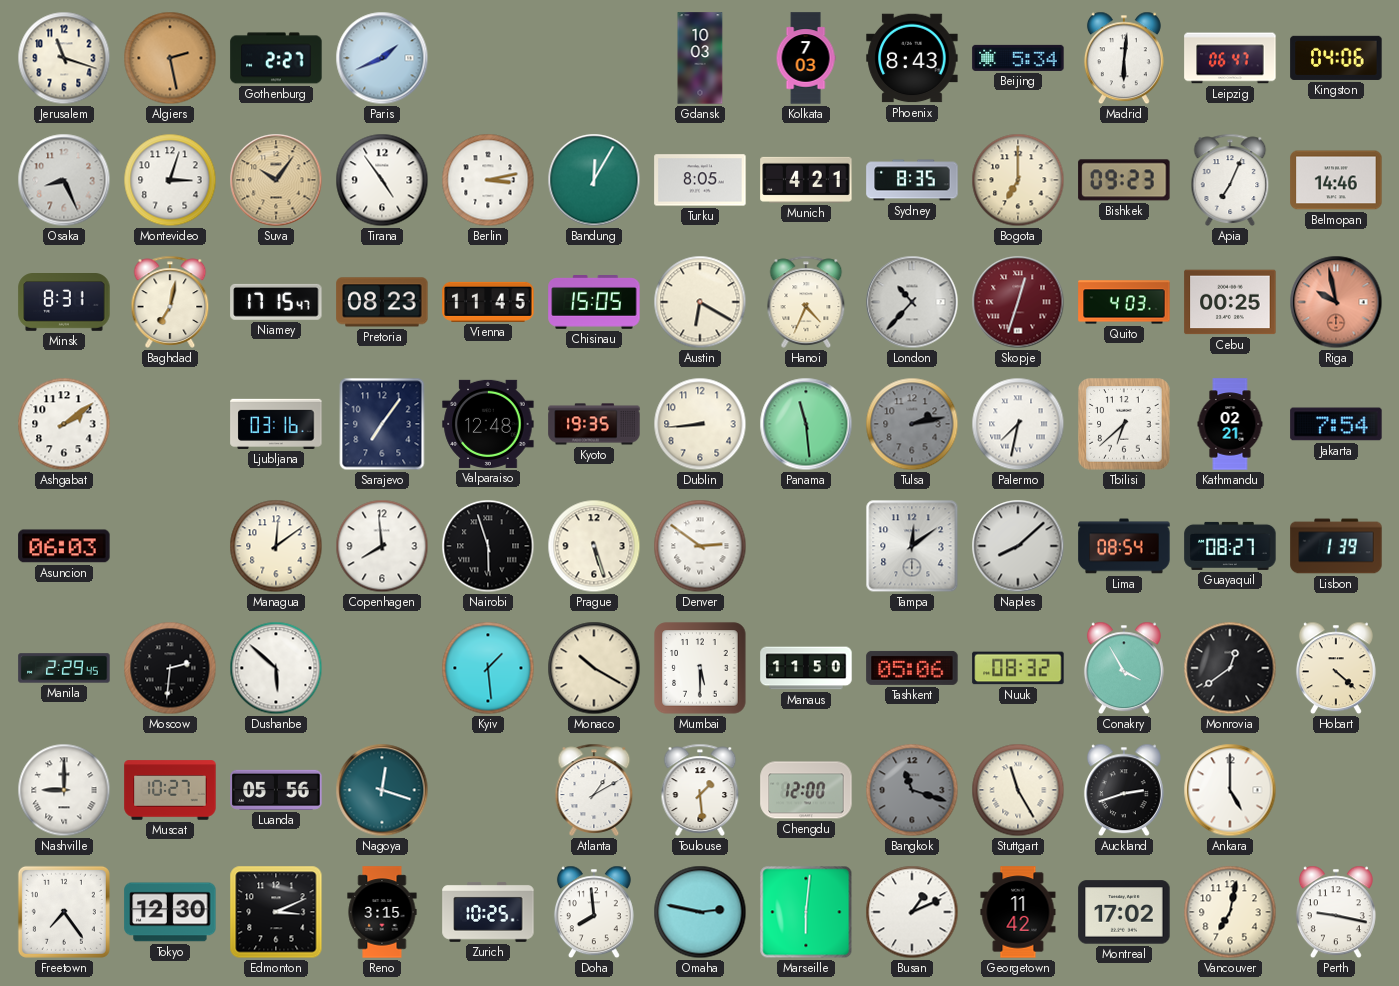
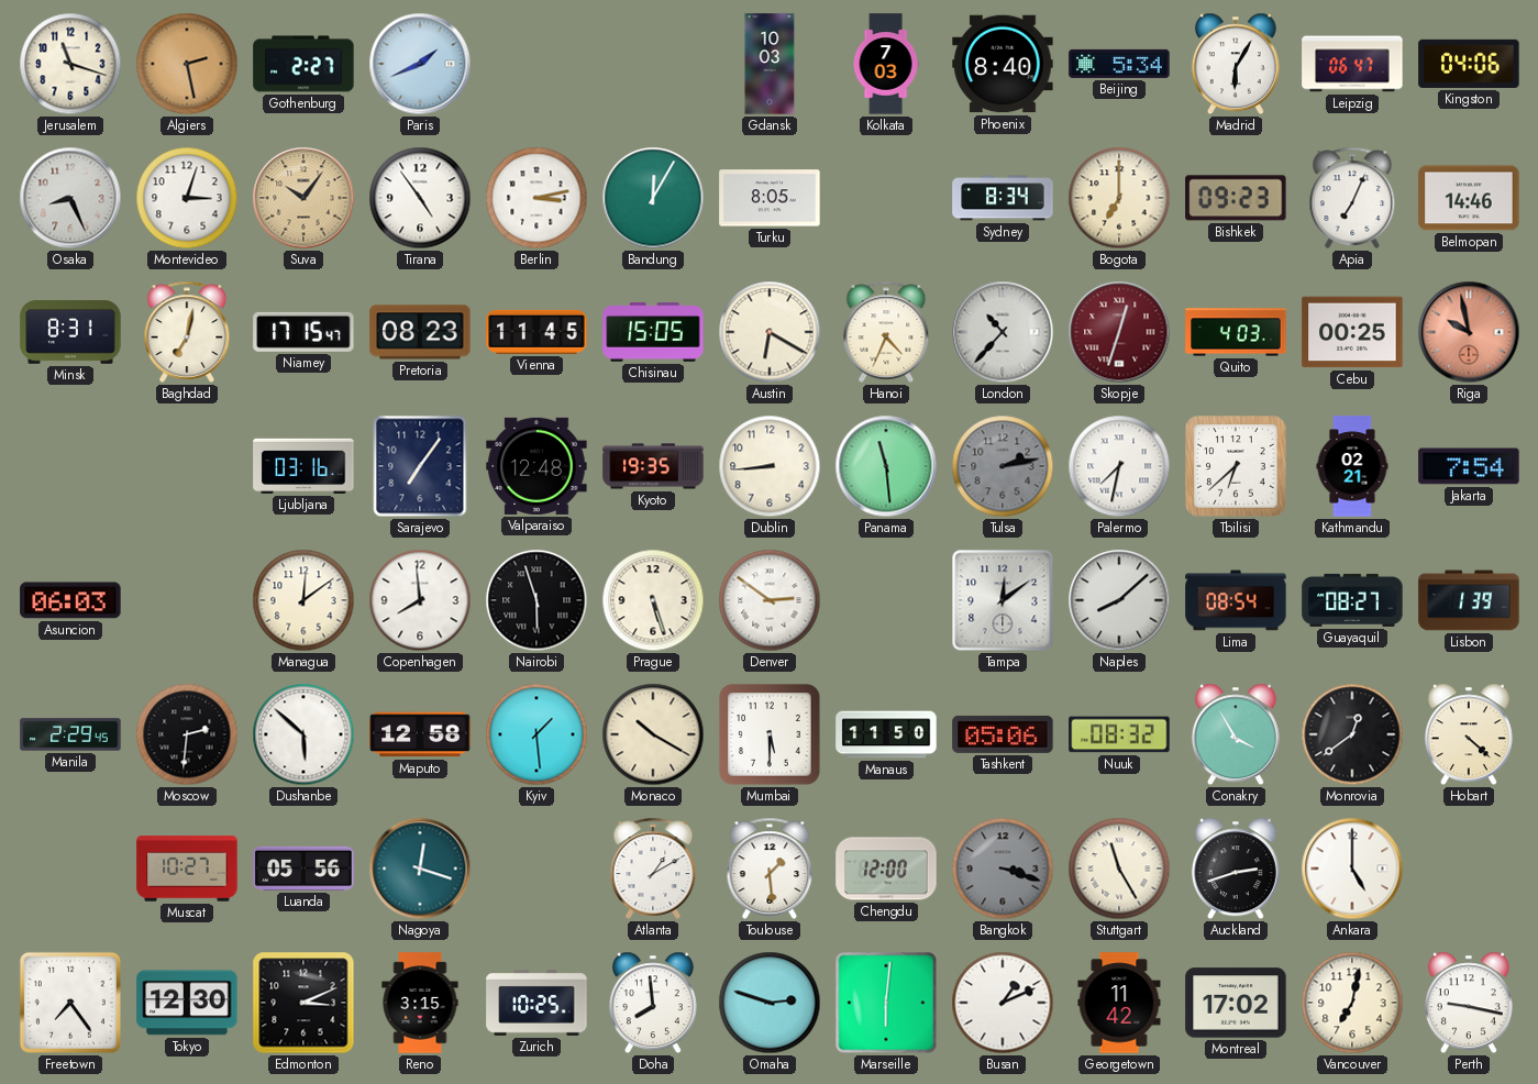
Phoenix: 8:43 -> 8:40 (1003, 64)
Madrid: 6:01 -> 6:05 (1236, 64)
Munich: 4:21 -> none (806, 180)
Sydney: 8:35 -> 8:34 (1003, 198)
Ashgabat: 2:09 -> none (64, 424)
Maputo: none -> 12:58 (420, 734)
Nashville: 9:00 -> none (64, 790)
Bangkok: 11:18 -> 3:18 (1003, 869)
Omaha: 2:47 -> 2:48 (770, 1003)
